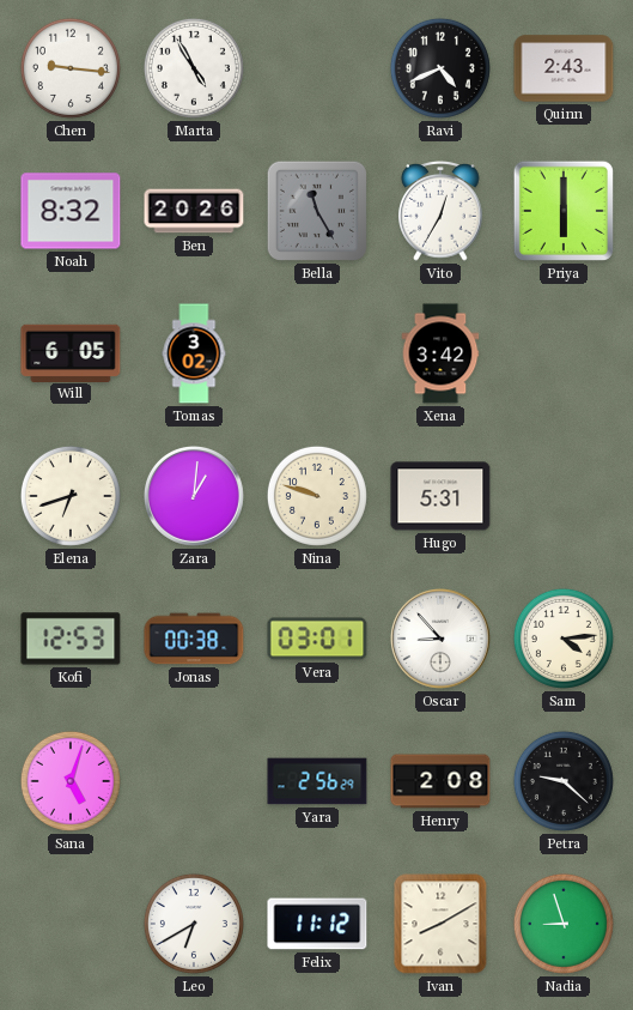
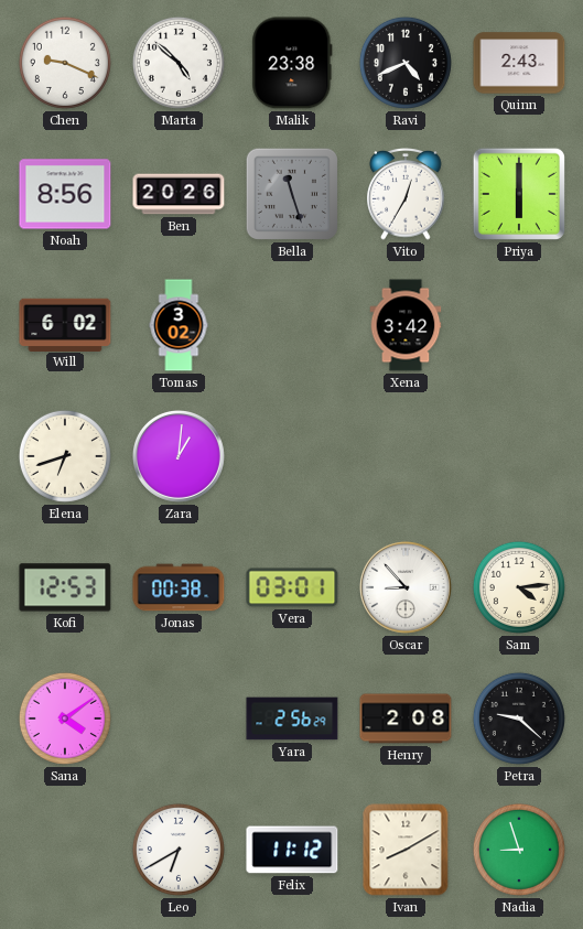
Chen: 9:16 -> 9:19 (65, 63)
Marta: 4:55 -> 4:52 (179, 63)
Malik: none -> 23:38 (292, 63)
Noah: 8:32 -> 8:56 (65, 194)
Bella: 11:25 -> 11:27 (292, 194)
Will: 6:05 -> 6:02 (65, 324)
Nina: 9:48 -> none (317, 496)
Hugo: 5:31 -> none (440, 496)
Sana: 5:03 -> 4:09 (65, 719)
